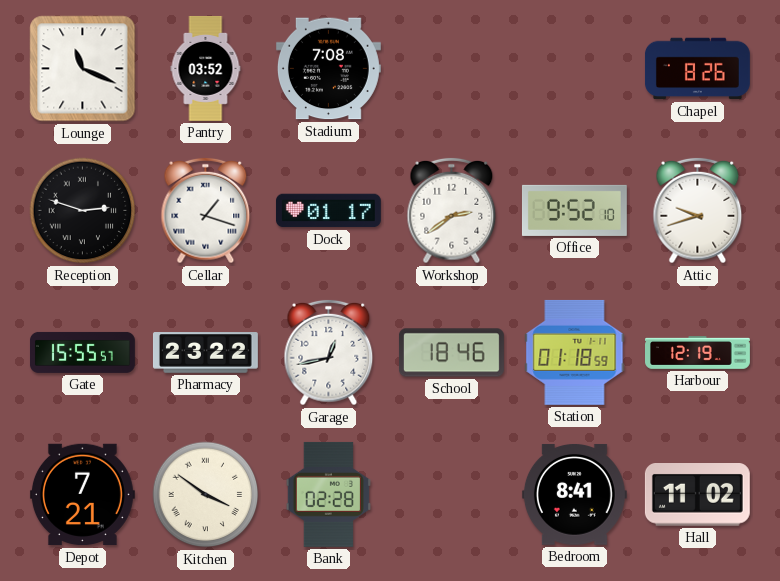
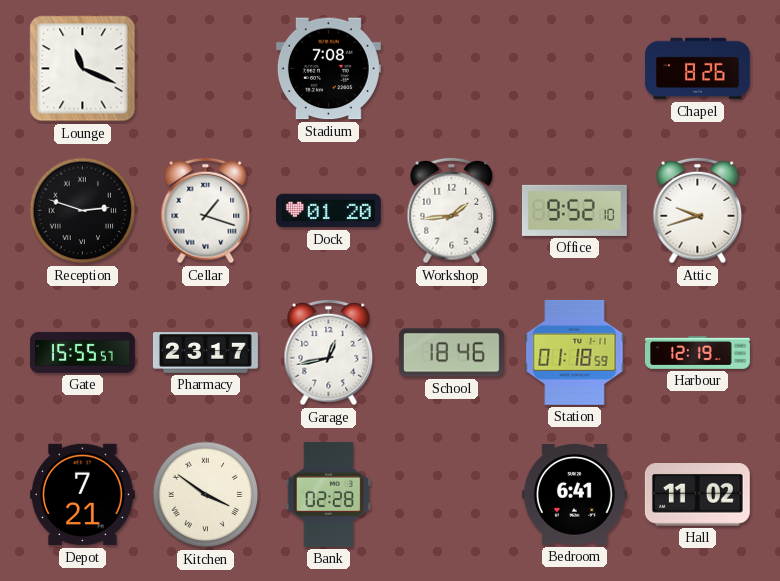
Pantry: 03:52 -> none (206, 68)
Dock: 01:17 -> 01:20 (328, 211)
Workshop: 2:39 -> 1:44 (452, 211)
Pharmacy: 23:22 -> 23:17 (205, 353)
Bedroom: 8:41 -> 6:41 (574, 495)
